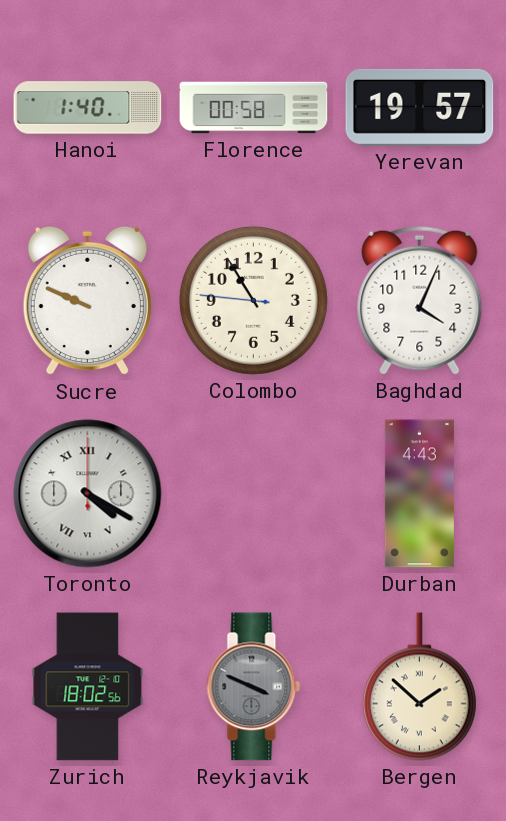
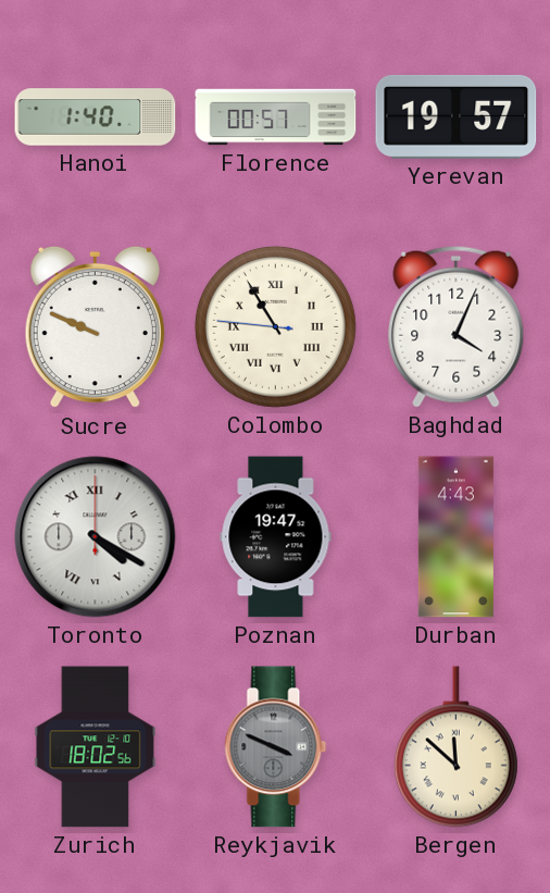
Florence: 00:58 -> 00:57 (276, 117)
Colombo numerals: Arabic -> Roman (275, 326)
Poznan: none -> 19:47 (276, 537)
Bergen: 1:52 -> 11:52 (455, 747)
